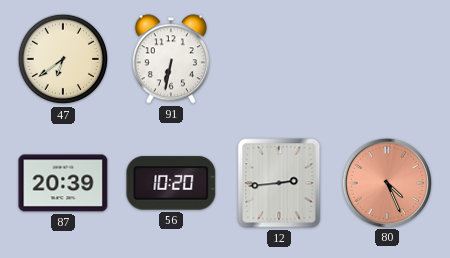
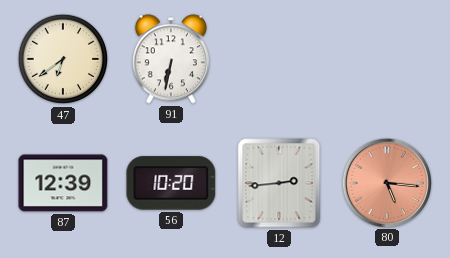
87: 20:39 -> 12:39 (63, 183)
80: 4:26 -> 5:16 (386, 182)
